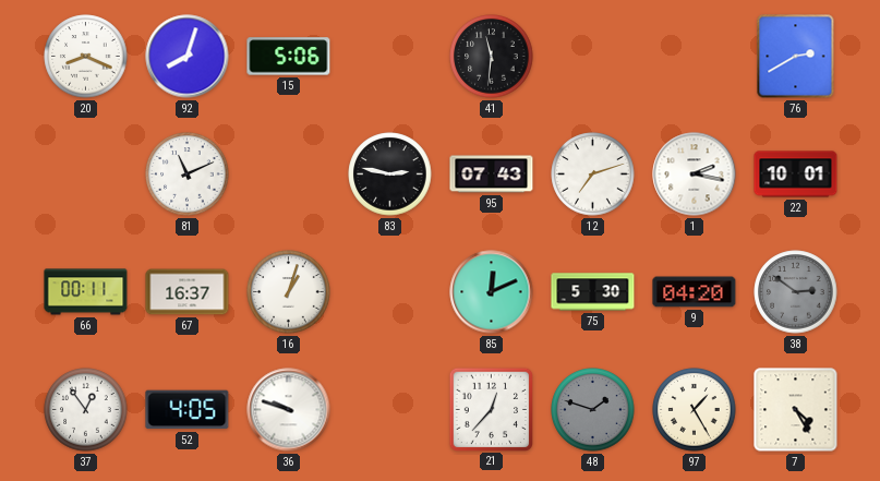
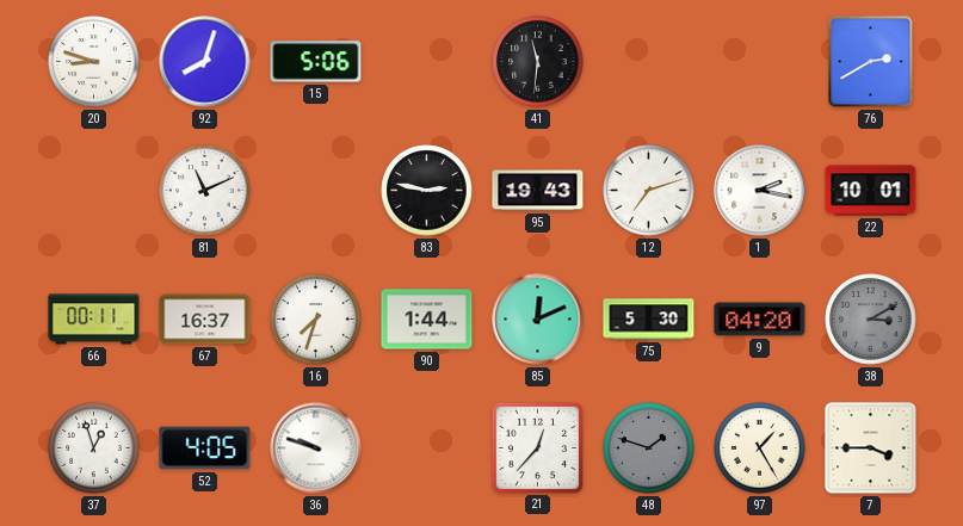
20: 8:19 -> 8:48 (94, 62)
95: 07:43 -> 19:43 (538, 191)
16: 1:03 -> 7:33 (316, 320)
90: none -> 1:44 (427, 320)
38: 2:51 -> 3:10 (871, 320)
37: 12:54 -> 12:57 (94, 448)
7: 4:25 -> 3:45 (871, 448)
